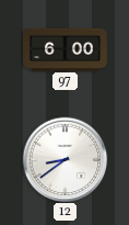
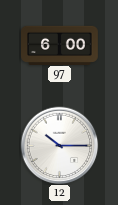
12: 8:39 -> 10:15 (59, 145)
